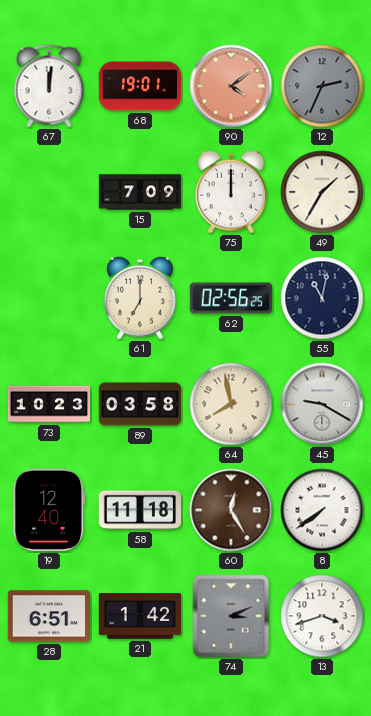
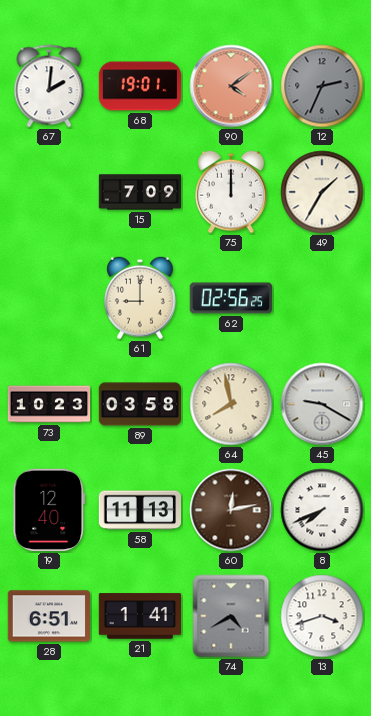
67: 12:01 -> 2:01 (49, 86)
61: 7:00 -> 9:00 (140, 298)
55: 11:02 -> none (322, 298)
58: 11:18 -> 11:13 (139, 510)
60: 12:25 -> 12:13 (231, 510)
8: 7:39 -> 7:41 (322, 510)
21: 1:42 -> 1:41 (139, 616)
74: 3:11 -> 4:40 (231, 616)
